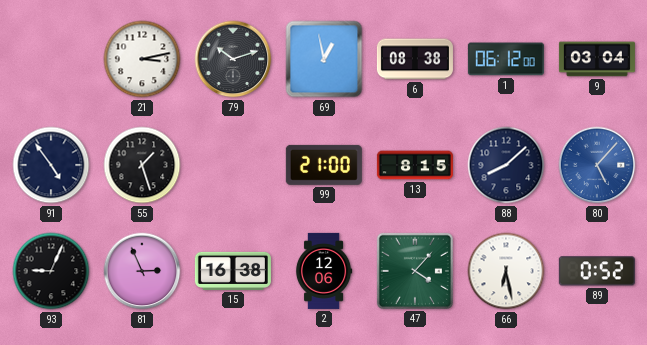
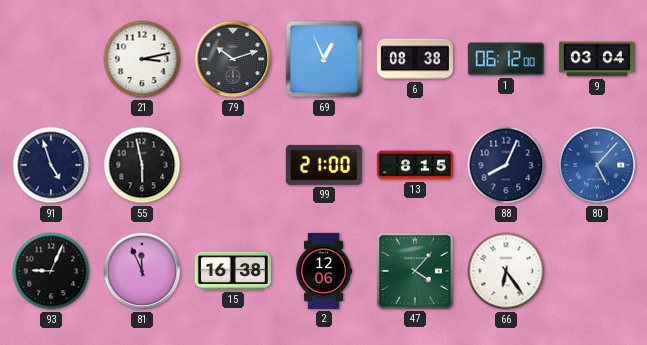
69: 12:58 -> 12:56 (324, 59)
91: 4:54 -> 4:57 (51, 165)
55: 1:27 -> 5:58 (142, 165)
88: 8:08 -> 8:04 (506, 165)
81: 2:56 -> 11:56 (142, 271)
66: 6:28 -> 6:24 (506, 271)
89: 0:52 -> none (597, 271)
